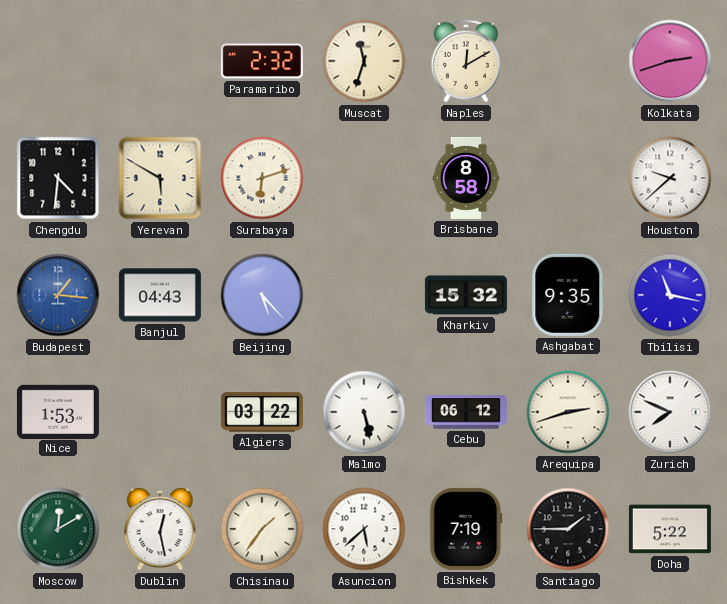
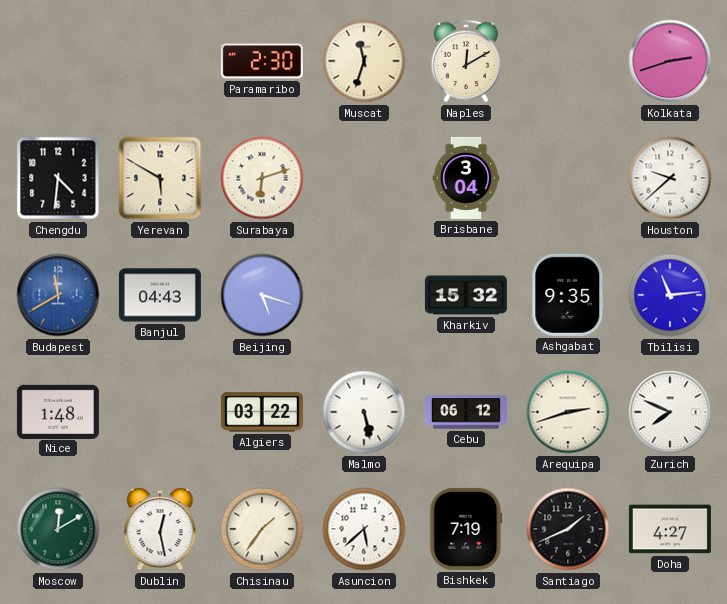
Paramaribo: 2:32 -> 2:30 (262, 61)
Brisbane: 8:58 -> 3:04 (466, 178)
Budapest: 1:16 -> 11:40 (58, 295)
Beijing: 5:23 -> 5:18 (262, 295)
Tbilisi: 11:17 -> 11:14 (670, 295)
Nice: 1:53 -> 1:48 (58, 411)
Santiago: 1:45 -> 1:41 (568, 529)
Doha: 5:22 -> 4:27 (670, 529)
